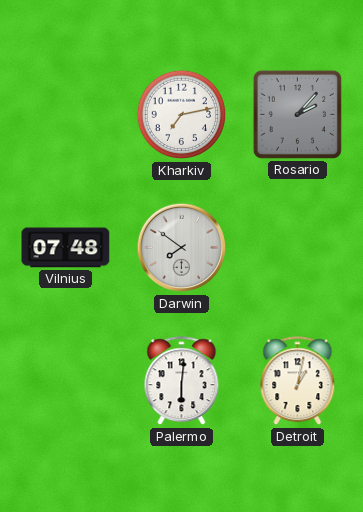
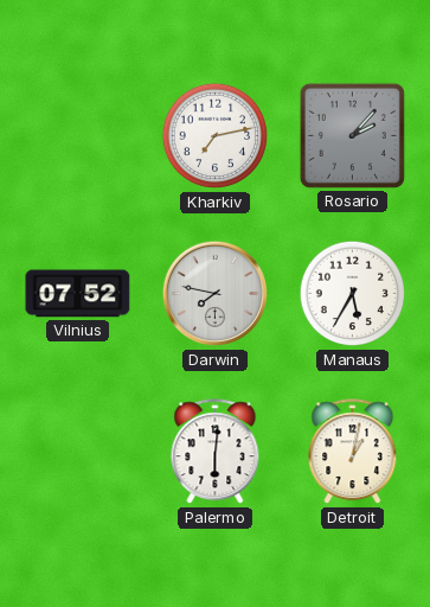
Vilnius: 07:48 -> 07:52 (78, 294)
Darwin: 7:51 -> 7:47 (216, 294)
Manaus: none -> 5:35 (353, 294)
